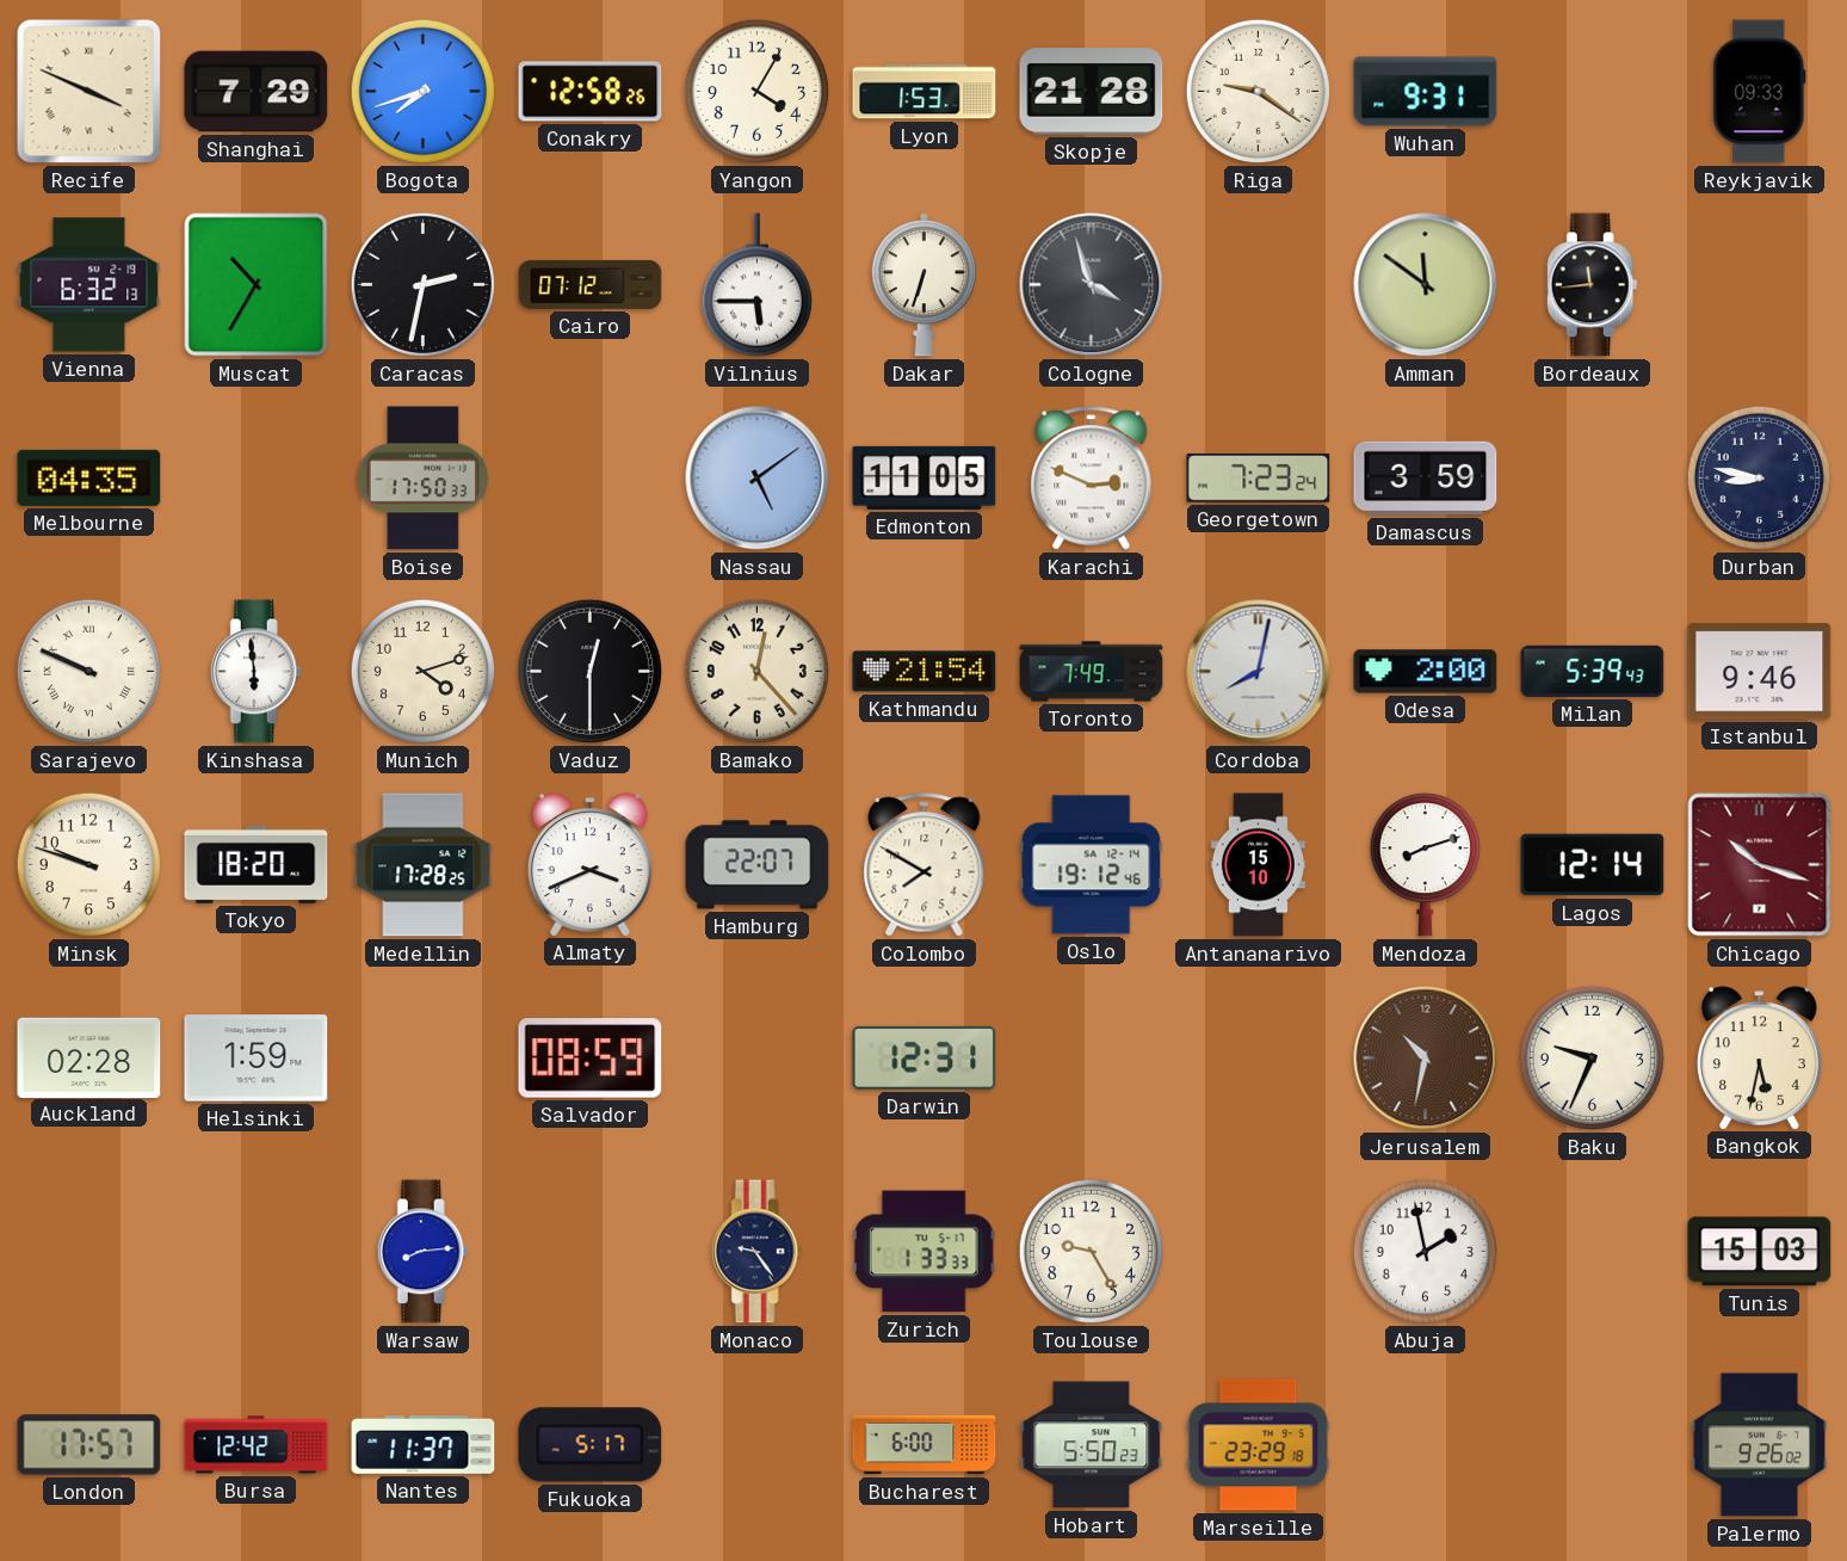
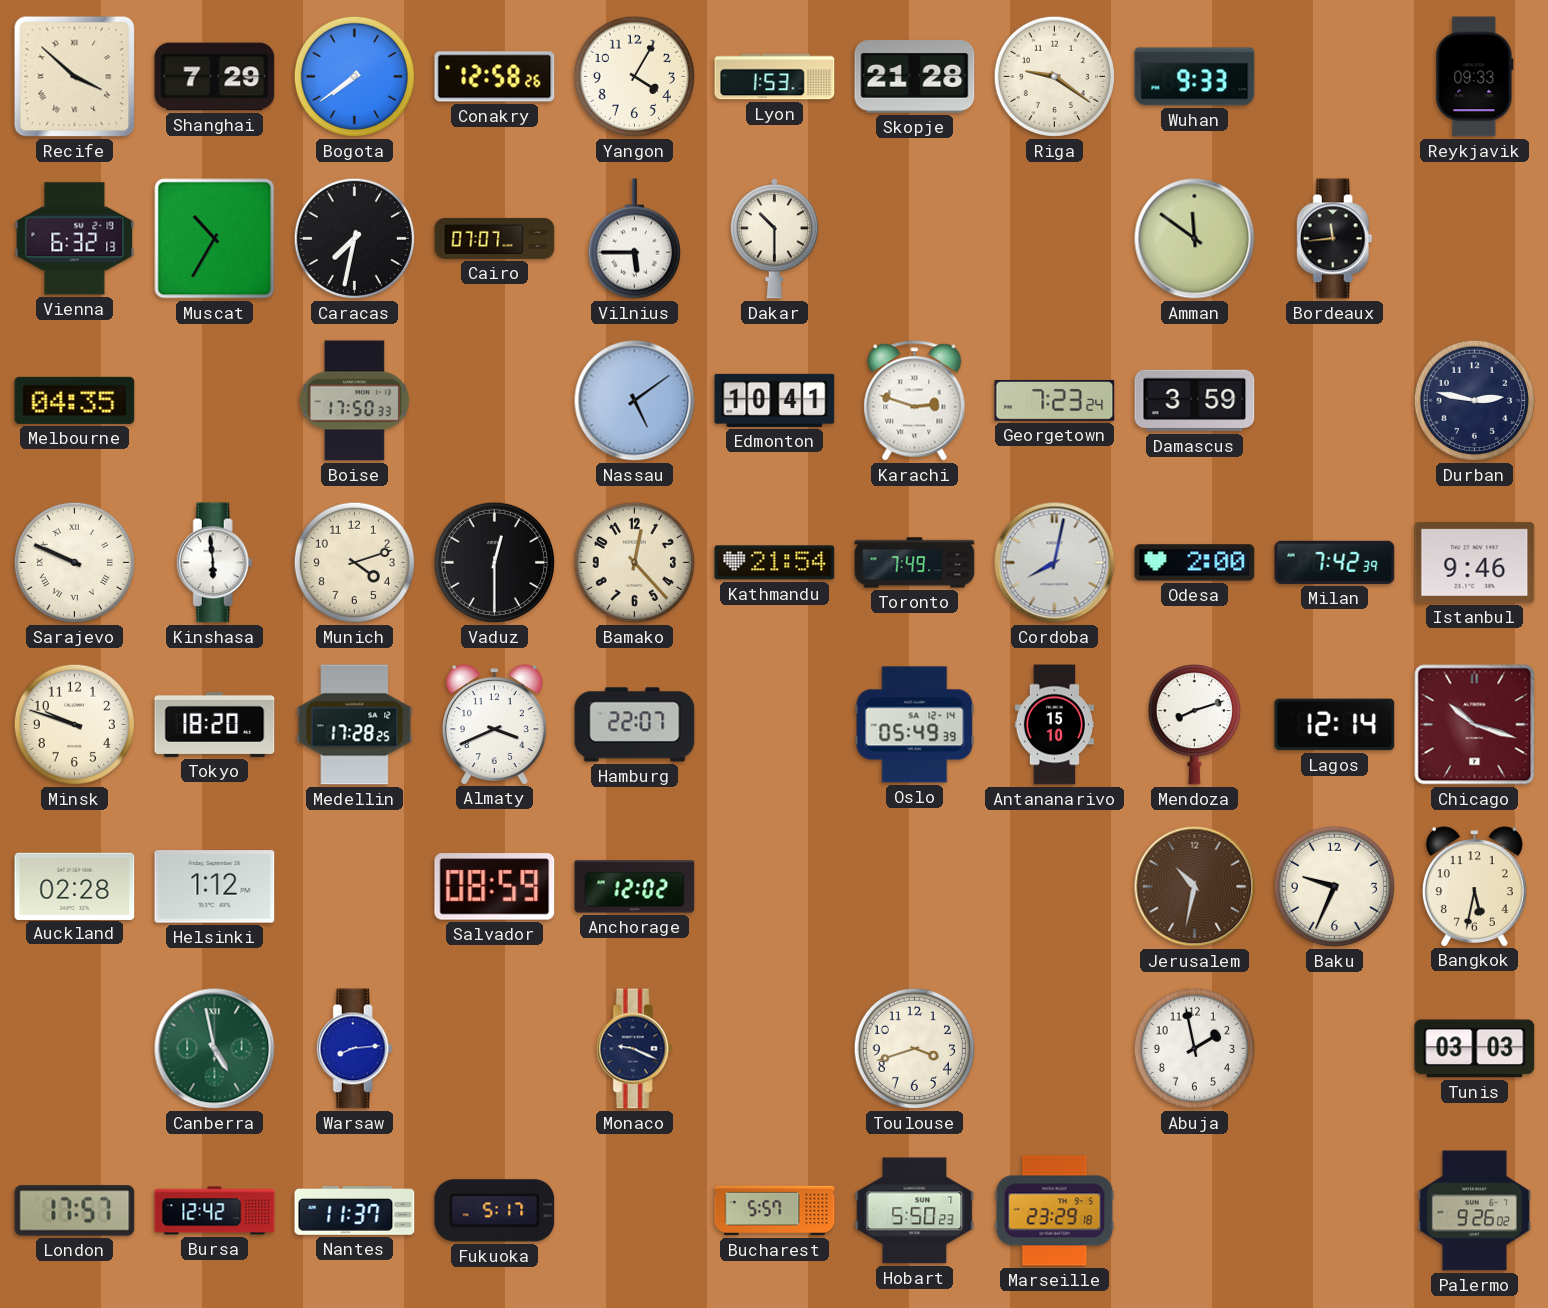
Recife: 3:49 -> 3:52 (75, 77)
Bogota: 7:42 -> 7:39 (354, 76)
Wuhan: 9:31 -> 9:33 (1195, 77)
Caracas: 2:32 -> 7:32 (354, 238)
Cairo: 07:12 -> 07:07 (495, 238)
Dakar: 6:33 -> 10:30 (774, 239)
Cologne: 3:57 -> none (1092, 285)
Edmonton: 11:05 -> 10:41 (775, 400)
Karachi: 2:49 -> 2:48 (915, 401)
Durban: 8:47 -> 2:47 (1474, 400)
Milan: 5:39 -> 7:42 (1335, 562)
Colombo: 7:50 -> none (925, 865)
Oslo: 19:12 -> 05:49 (915, 725)
Helsinki: 1:59 -> 1:12 (215, 887)
Anchorage: none -> 12:02 (635, 887)
Darwin: 12:31 -> none (925, 1057)
Canberra: none -> 4:58 (215, 1049)
Monaco: 9:24 -> 9:19 (634, 1049)
Zurich: 1:33 -> none (923, 1252)
Toulouse: 9:25 -> 3:42 (914, 1048)
Tunis: 15:03 -> 03:03 (1475, 1049)
Bucharest: 6:00 -> 5:57 (775, 1211)
